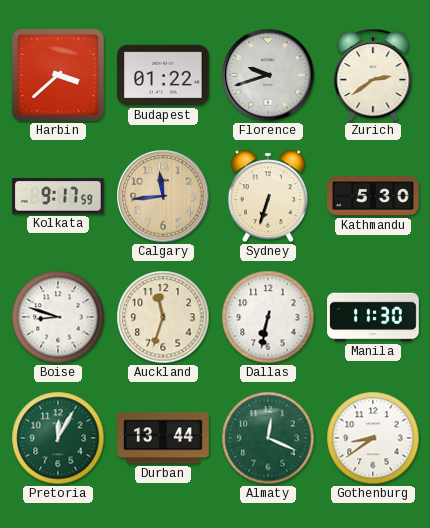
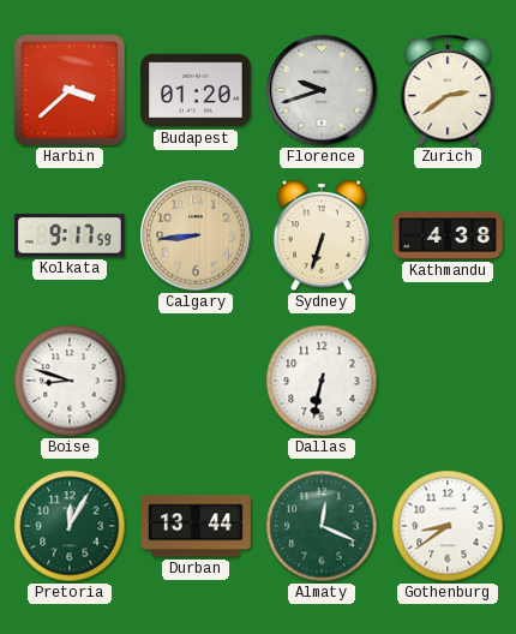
Budapest: 01:22 -> 01:20 (196, 90)
Calgary: 11:44 -> 8:44 (196, 235)
Kathmandu: 5:30 -> 4:38 (448, 235)
Auckland: 11:33 -> none (163, 317)
Manila: 11:30 -> none (373, 317)
